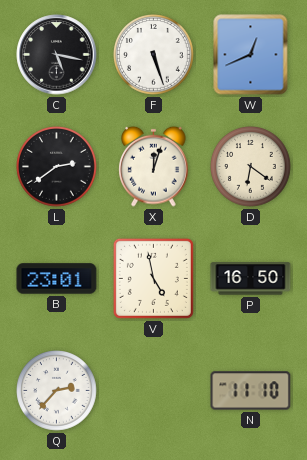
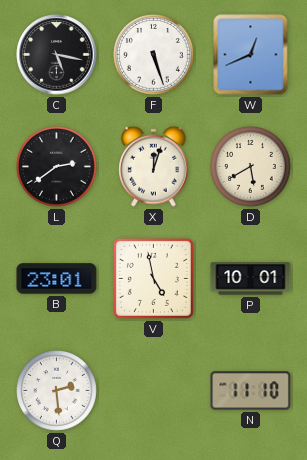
D: 6:21 -> 5:40 (251, 167)
P: 16:50 -> 10:01 (251, 279)
Q: 2:37 -> 2:29 (57, 391)
